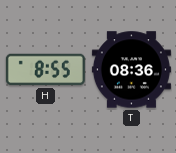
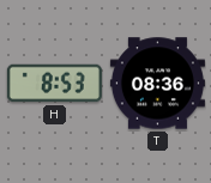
H: 8:55 -> 8:53 (54, 84)
